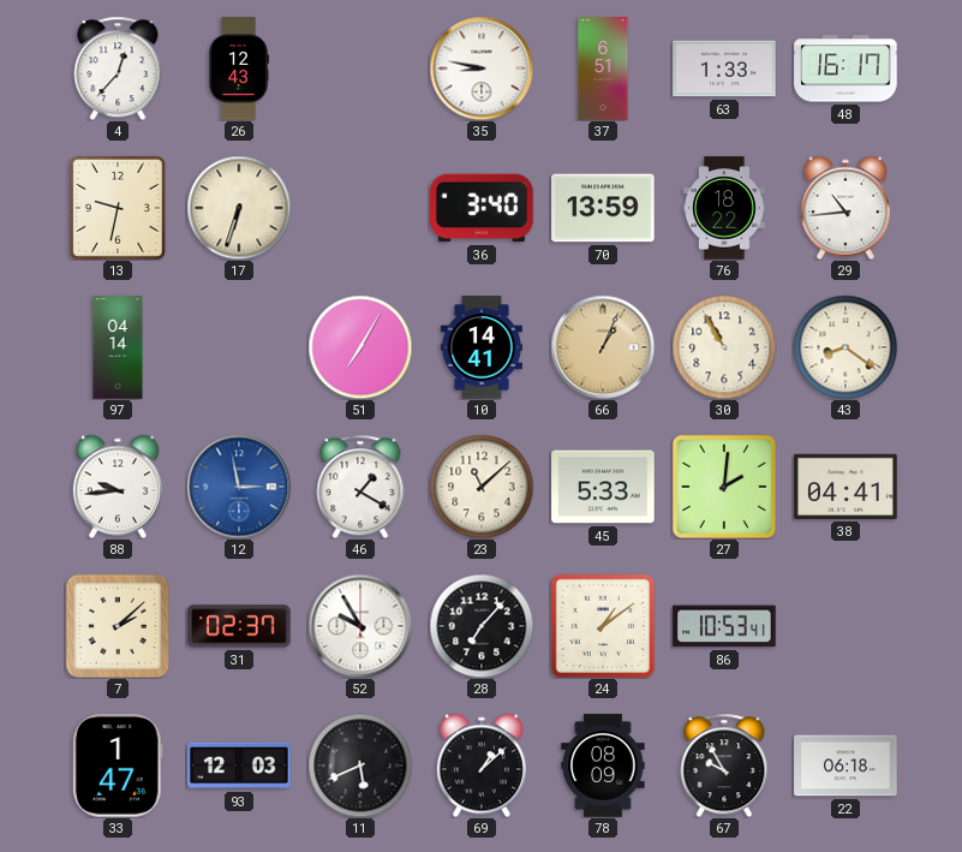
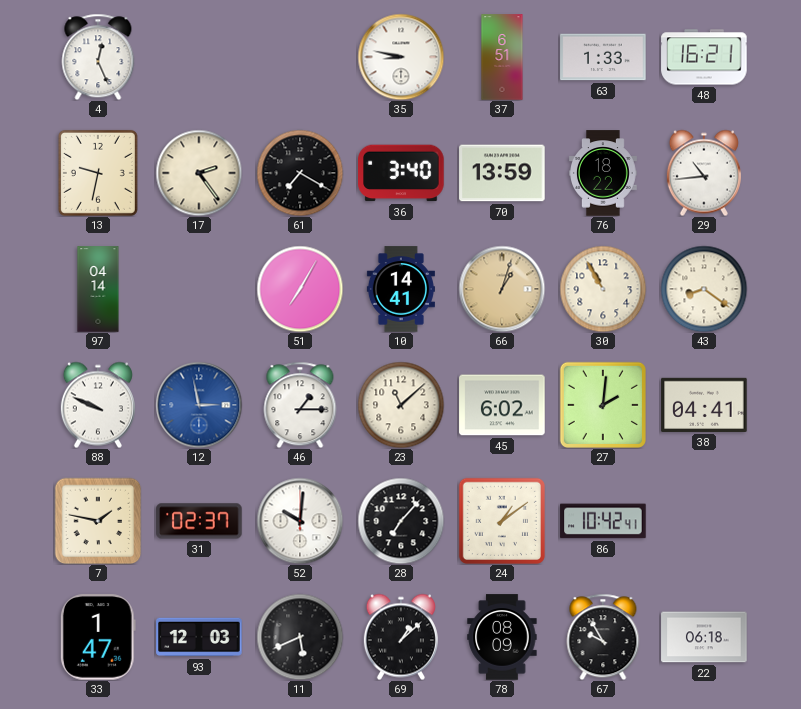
4: 12:37 -> 12:26 (98, 57)
26: 12:43 -> none (239, 68)
48: 16:17 -> 16:21 (704, 57)
17: 6:33 -> 2:24 (199, 173)
61: none -> 7:20 (300, 173)
66: 1:04 -> 1:03 (502, 289)
88: 9:44 -> 9:49 (98, 405)
46: 1:20 -> 1:15 (300, 405)
45: 5:33 -> 6:02 (502, 405)
7: 2:08 -> 1:47 (98, 521)
52: 9:55 -> 10:01 (300, 521)
86: 10:53 -> 10:42 (603, 521)
